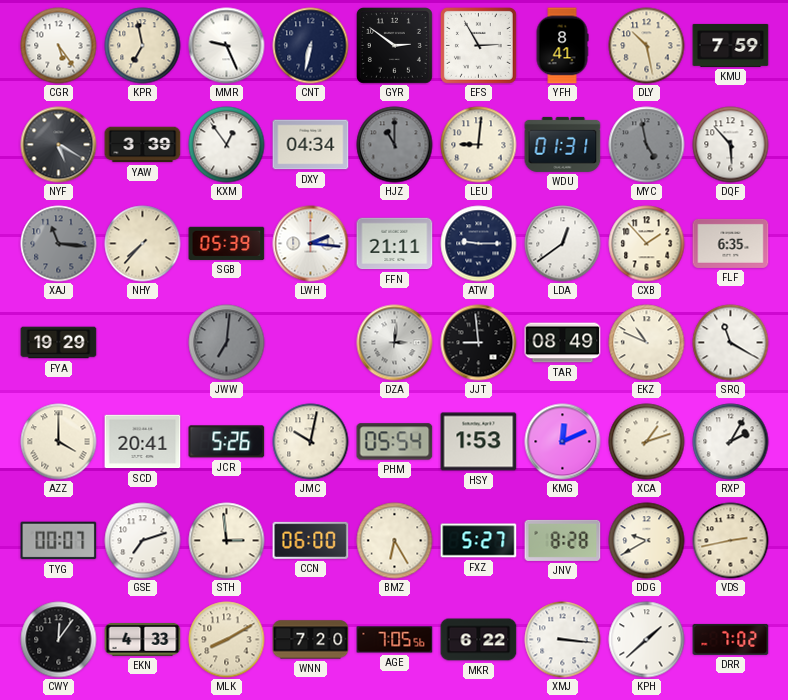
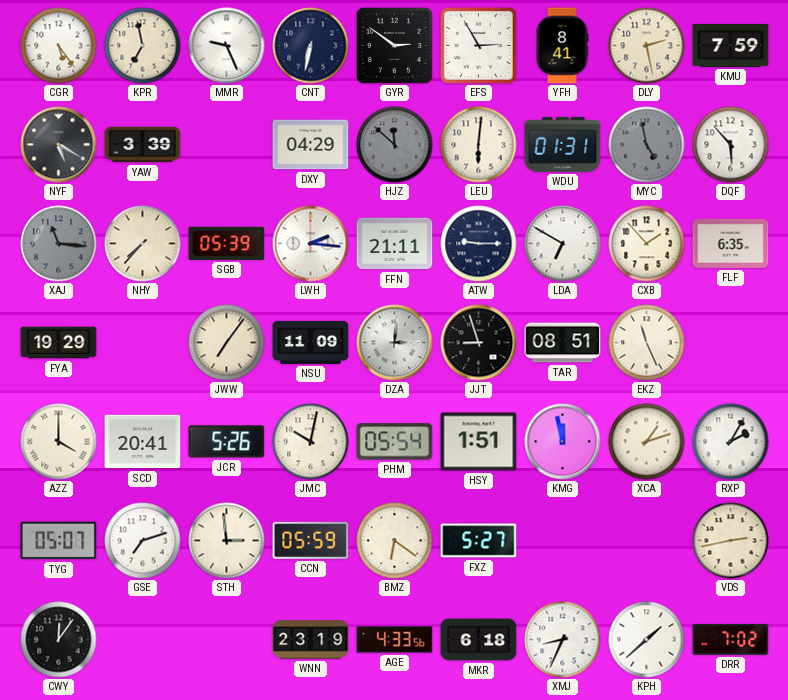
DLY: 10:28 -> 2:28 (647, 46)
KXM: 12:54 -> none (227, 145)
DXY: 04:34 -> 04:29 (311, 145)
HJZ: 11:00 -> 11:52 (395, 145)
LEU: 9:01 -> 6:01 (479, 145)
LDA: 12:39 -> 6:50 (563, 244)
JWW: 7:01 -> 7:06 (227, 343)
JWW dial: grey -> cream (227, 343)
NSU: none -> 11:09 (311, 342)
JJT: 8:59 -> 8:57 (479, 343)
TAR: 08:49 -> 08:51 (563, 343)
EKZ: 10:49 -> 11:26 (647, 343)
SRQ: 11:20 -> none (731, 343)
HSY: 1:53 -> 1:51 (479, 442)
KMG: 12:11 -> 11:58 (563, 442)
TYG: 00:07 -> 05:07 (59, 541)
CCN: 06:00 -> 05:59 (311, 540)
BMZ: 6:25 -> 6:21 (395, 541)
JNV: 8:28 -> none (563, 540)
DDG: 9:40 -> none (647, 541)
EKN: 4:33 -> none (143, 639)
MLK: 8:10 -> none (227, 640)
WNN: 7:20 -> 23:19 (311, 640)
AGE: 7:05 -> 4:33 (395, 640)
MKR: 6:22 -> 6:18 (479, 640)
XMJ: 3:16 -> 8:34 (563, 640)
